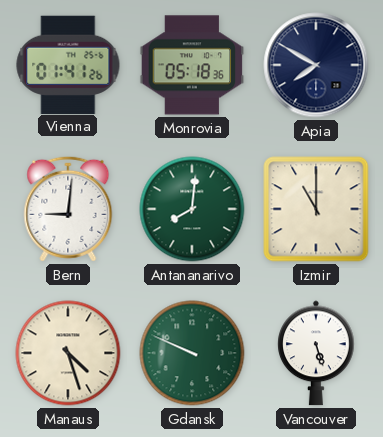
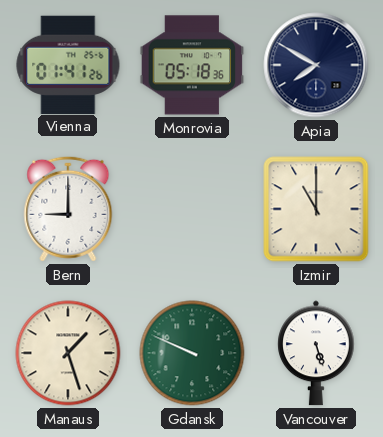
Bern: 9:01 -> 9:00 (68, 209)
Antananarivo: 8:01 -> none (192, 209)
Manaus: 4:27 -> 1:27 (68, 353)
